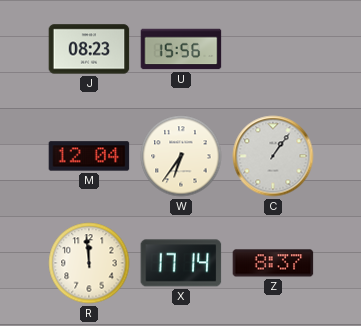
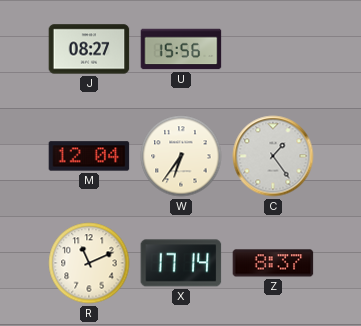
J: 08:23 -> 08:27 (89, 49)
C: 1:06 -> 1:24 (273, 156)
R: 11:59 -> 11:11 (89, 263)
